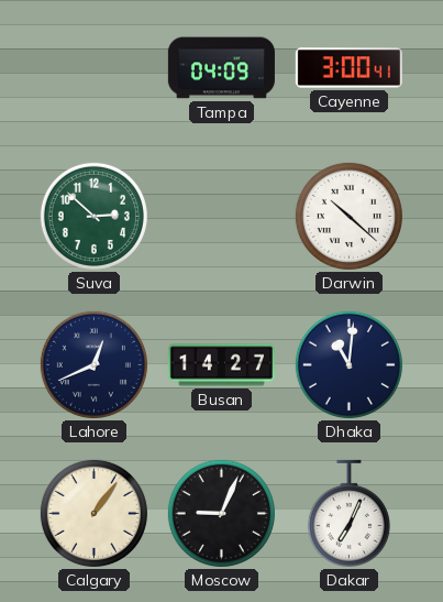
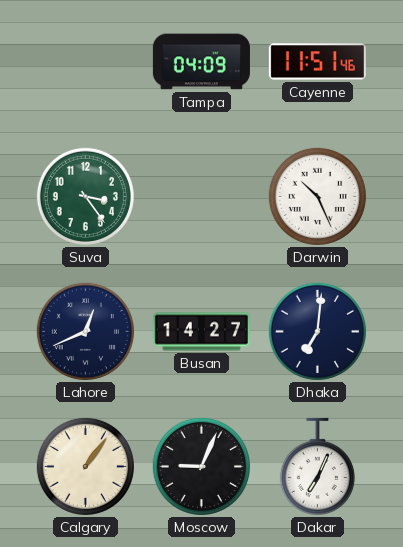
Cayenne: 3:00 -> 11:51 (317, 62)
Suva: 2:52 -> 3:24 (85, 196)
Darwin: 10:22 -> 10:26 (317, 196)
Dhaka: 11:01 -> 7:01 (317, 331)
